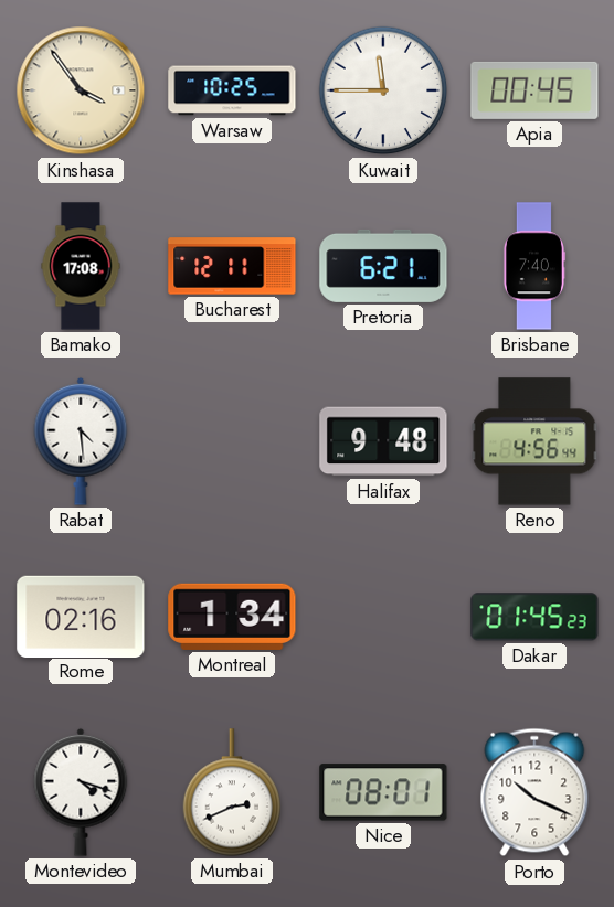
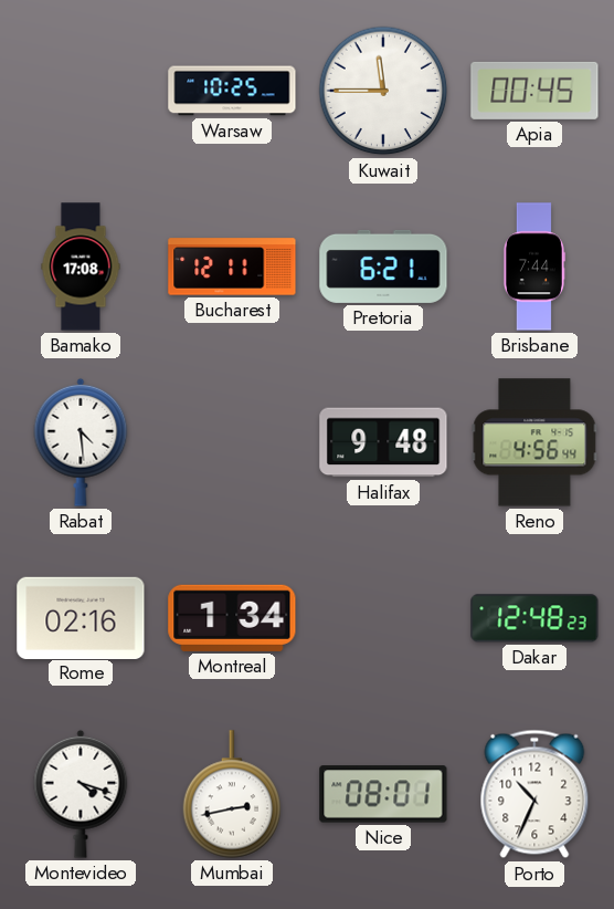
Kinshasa: 3:54 -> none (81, 90)
Brisbane: 7:40 -> 7:44 (533, 267)
Dakar: 01:45 -> 12:48 (534, 618)
Mumbai: 2:41 -> 2:43 (232, 794)
Porto: 10:19 -> 10:34 (534, 794)
